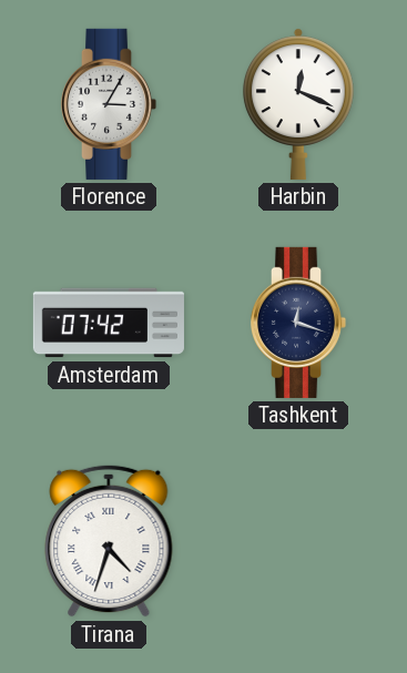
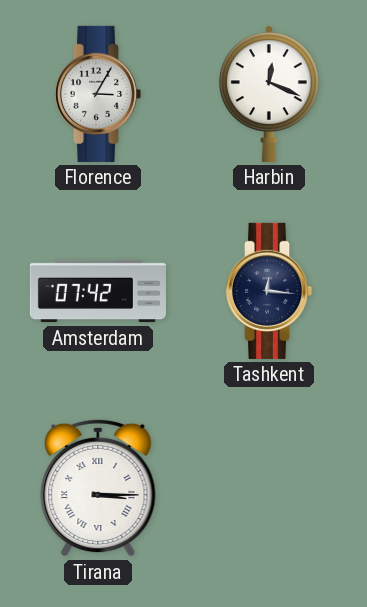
Tashkent: 12:18 -> 12:16 (269, 291)
Tirana: 4:33 -> 3:15 (98, 488)
